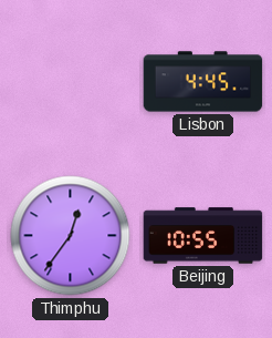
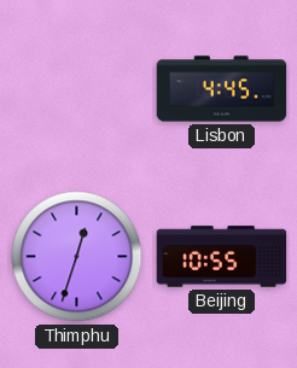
Thimphu: 12:36 -> 12:33 (77, 257)
